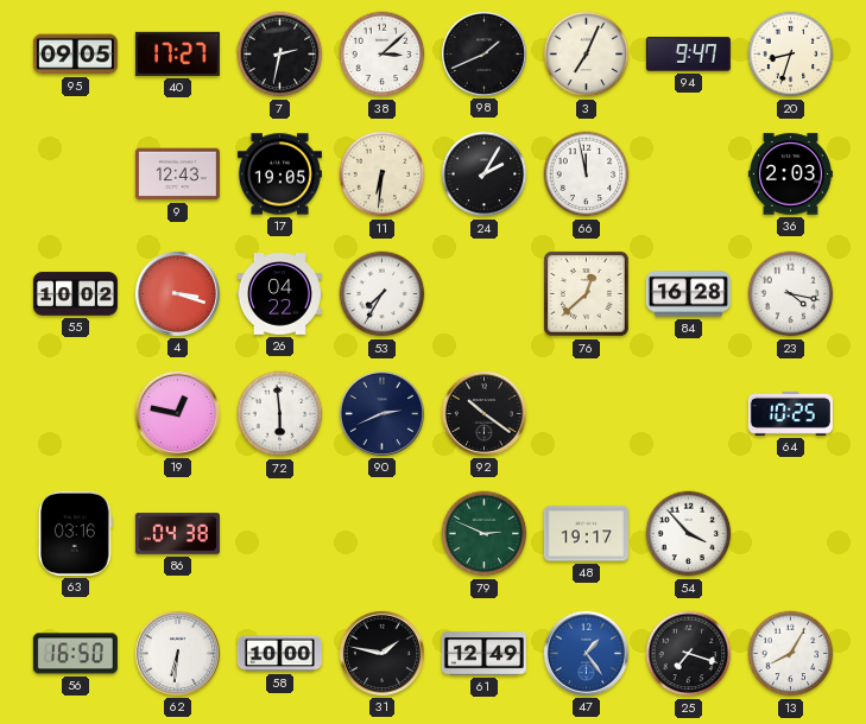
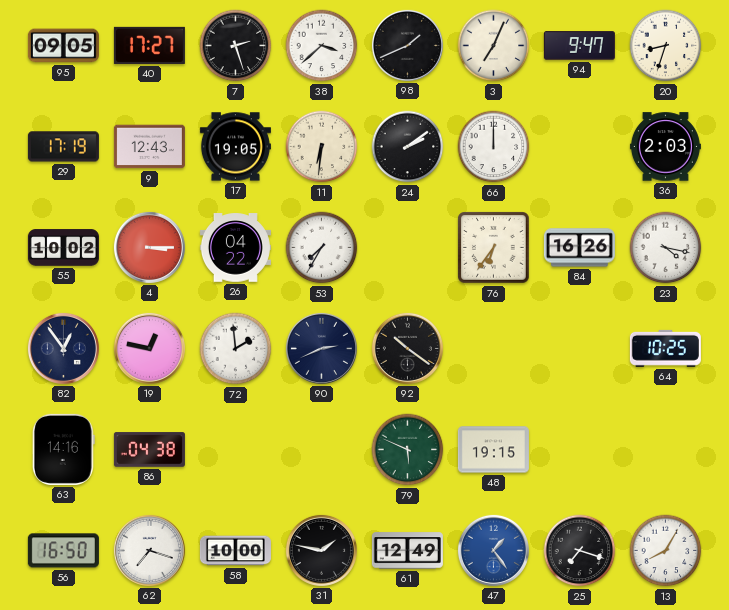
7: 2:32 -> 2:27 (236, 46)
38: 3:08 -> 3:38 (322, 46)
29: none -> 17:19 (63, 147)
24: 2:05 -> 2:09 (408, 147)
66: 11:58 -> 12:00 (494, 147)
4: 3:18 -> 3:15 (149, 247)
76: 12:38 -> 6:36 (494, 248)
84: 16:28 -> 16:26 (579, 248)
82: none -> 12:54 (63, 348)
72: 5:59 -> 1:59 (236, 349)
63: 03:16 -> 14:16 (63, 449)
79: 2:49 -> 5:49 (408, 450)
48: 19:17 -> 19:15 (493, 450)
54: 3:53 -> none (689, 534)
62: 6:31 -> 7:18 (149, 550)
